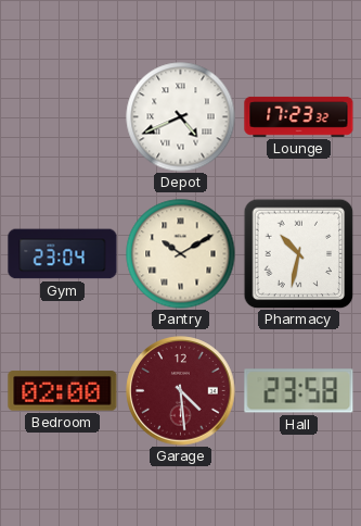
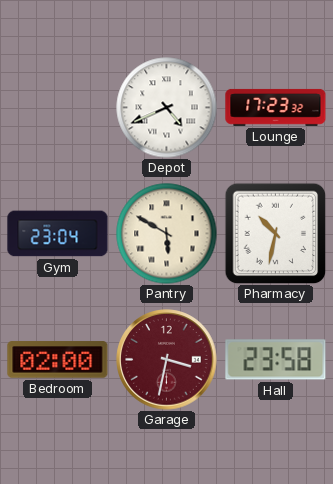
Pantry: 10:10 -> 5:50 (167, 234)
Garage: 4:29 -> 3:32 (167, 360)
